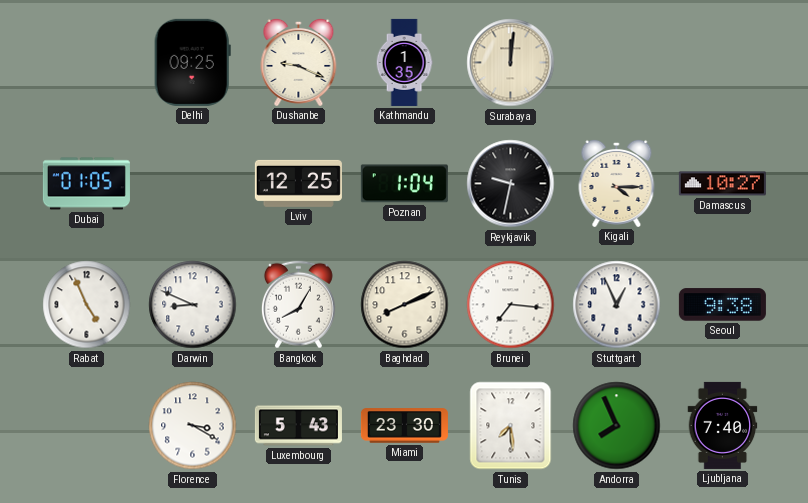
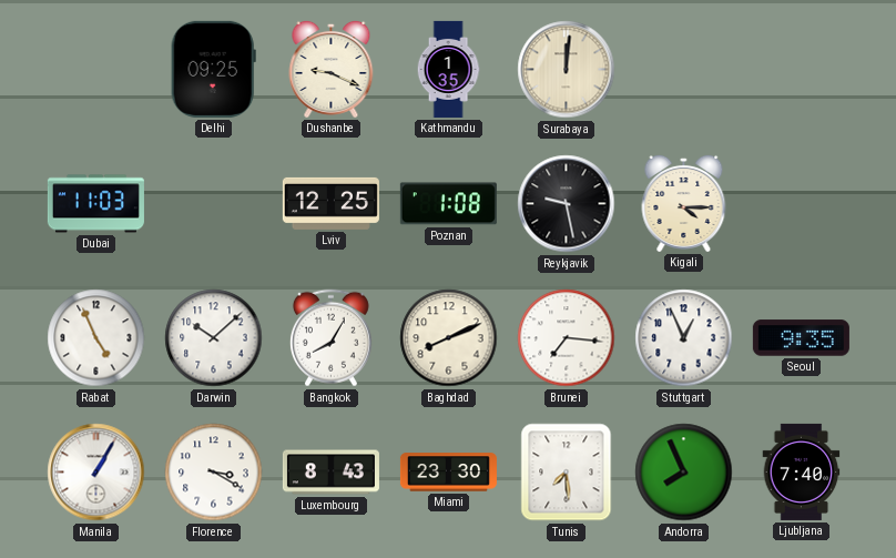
Dubai: 01:05 -> 11:03 (95, 204)
Poznan: 1:04 -> 1:08 (448, 204)
Reykjavik: 9:32 -> 9:28 (567, 204)
Damascus: 10:27 -> none (722, 184)
Darwin: 8:49 -> 10:08 (214, 338)
Seoul: 9:38 -> 9:35 (801, 338)
Manila: none -> 1:05 (96, 473)
Luxembourg: 5:43 -> 8:43 (330, 473)
